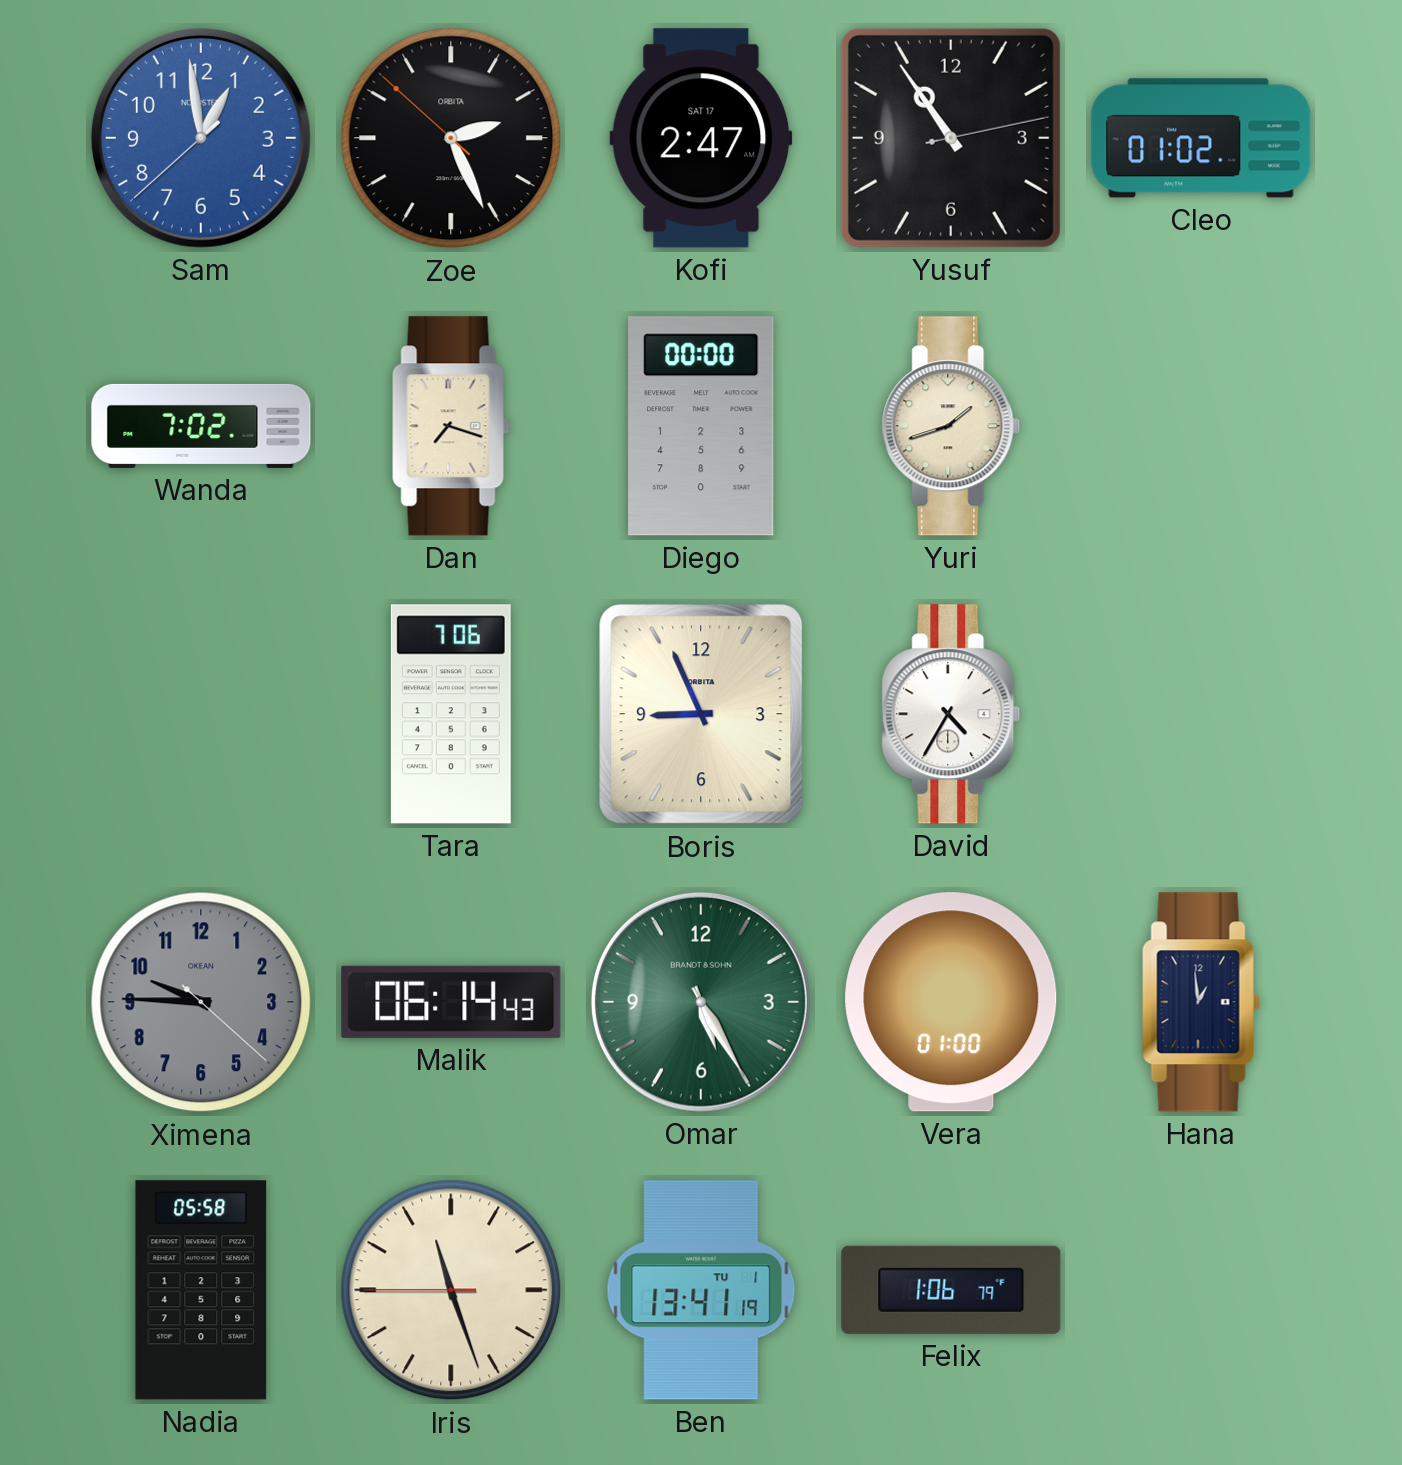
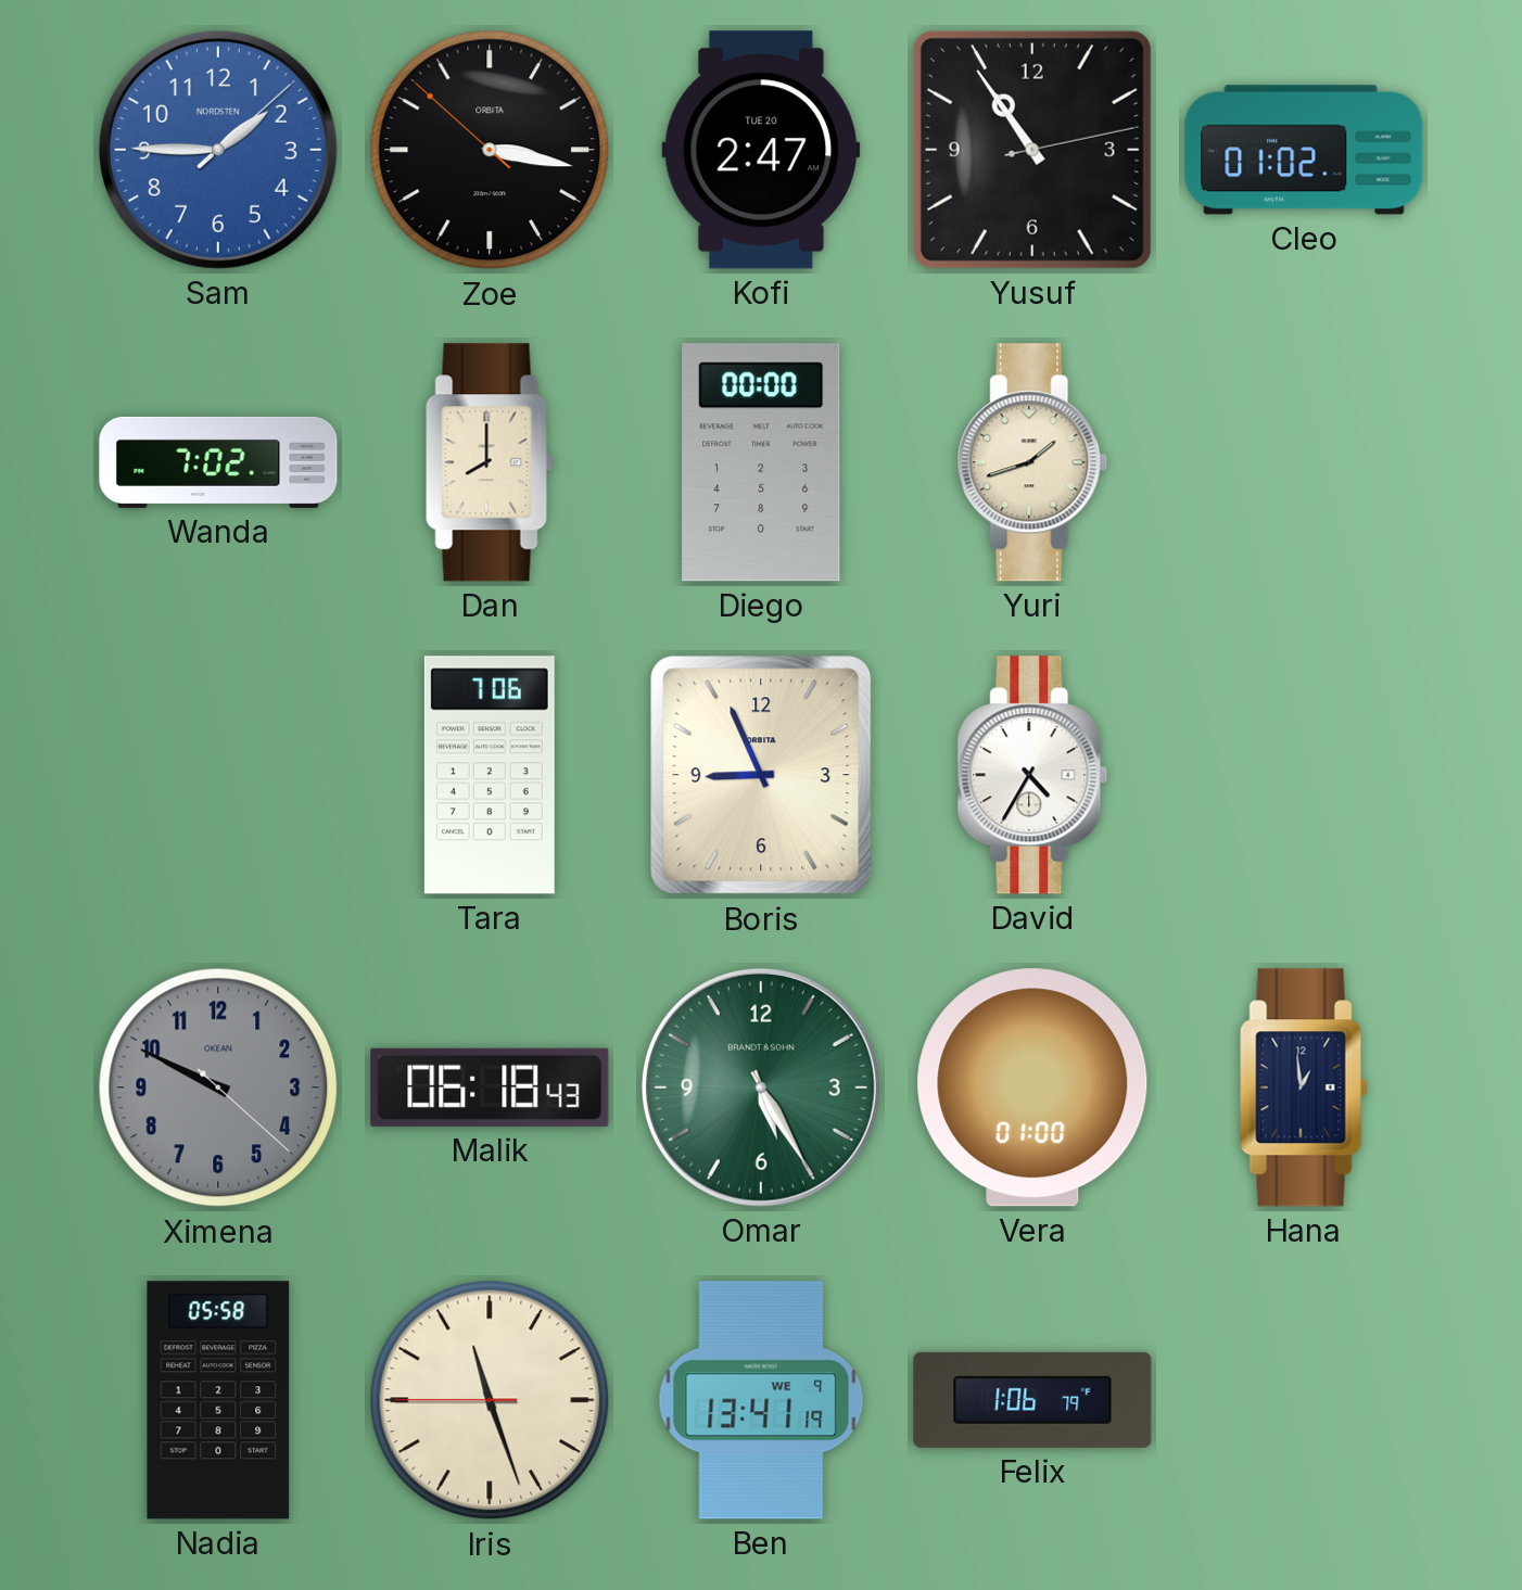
Sam: 12:58 -> 1:45 (218, 150)
Zoe: 2:25 -> 3:16 (490, 150)
Kofi date: SAT 17 -> TUE 20 (761, 150)
Dan: 7:18 -> 8:00 (490, 462)
Ximena: 9:45 -> 9:49 (218, 1087)
Malik: 06:14 -> 06:18 (490, 1087)
Ben date: TU 1 -> WE 9 (761, 1400)
